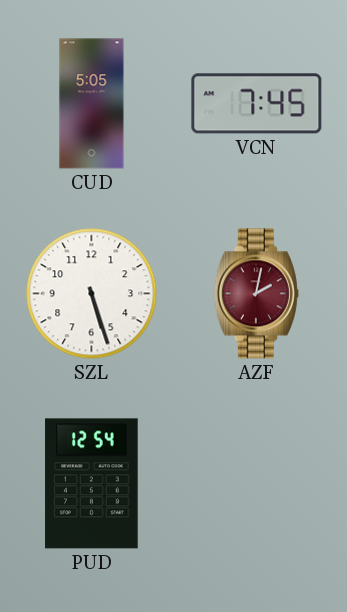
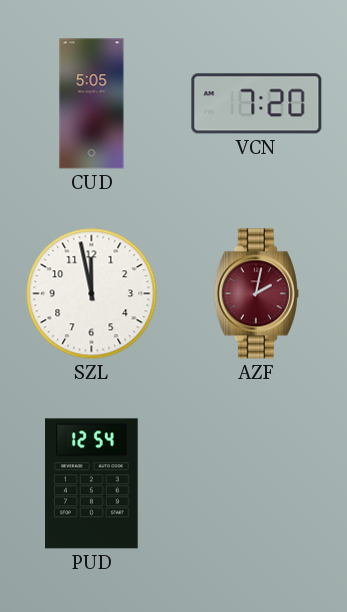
VCN: 7:45 -> 7:20 (257, 104)
SZL: 5:27 -> 11:58 (92, 294)
